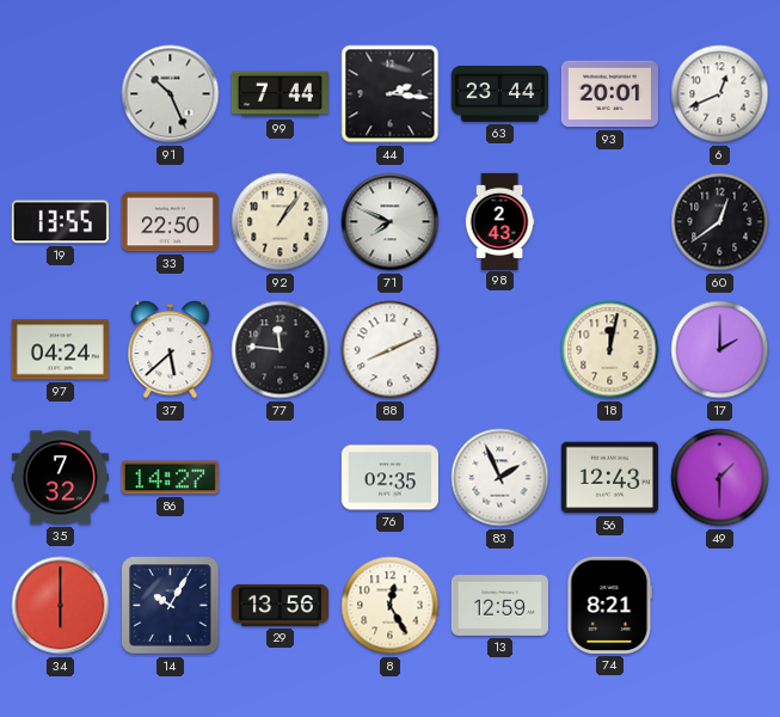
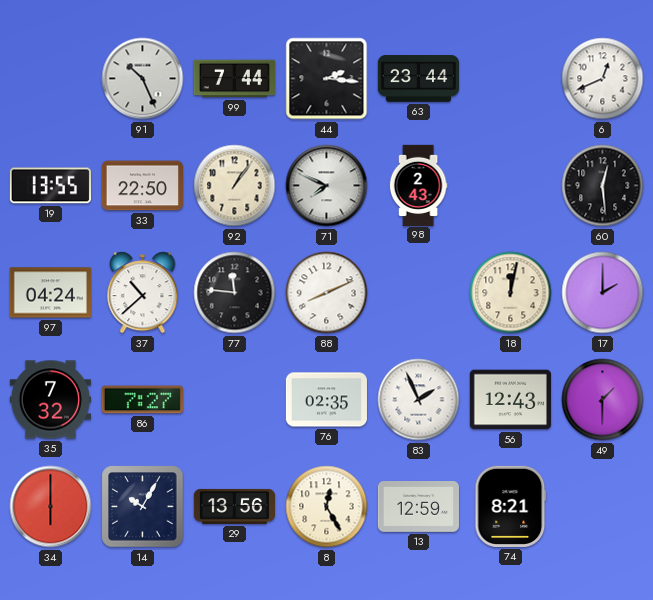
93: 20:01 -> none (609, 94)
60: 12:39 -> 12:29 (603, 186)
37: 5:38 -> 10:38 (143, 293)
86: 14:27 -> 7:27 (142, 400)
